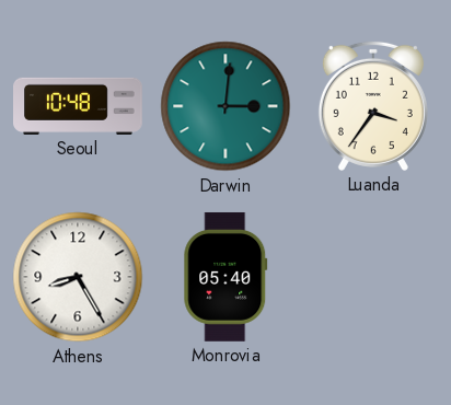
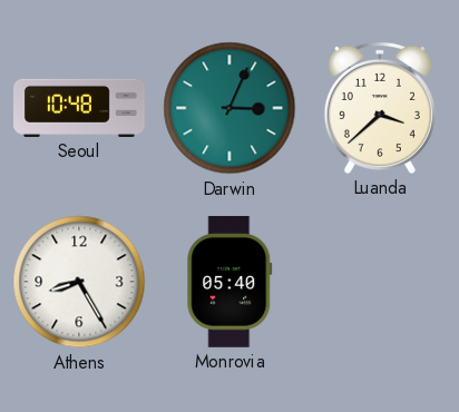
Darwin: 3:01 -> 3:04 (229, 108)
Luanda: 3:36 -> 3:38 (380, 108)
